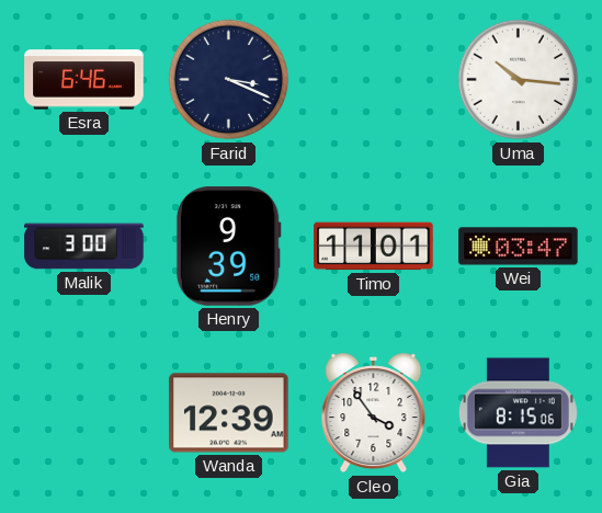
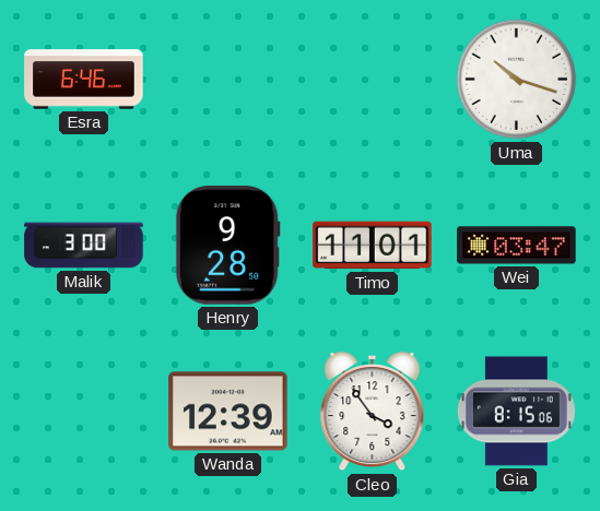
Farid: 3:19 -> none (229, 80)
Uma: 10:16 -> 10:18 (517, 80)
Henry: 9:39 -> 9:28 (227, 246)
